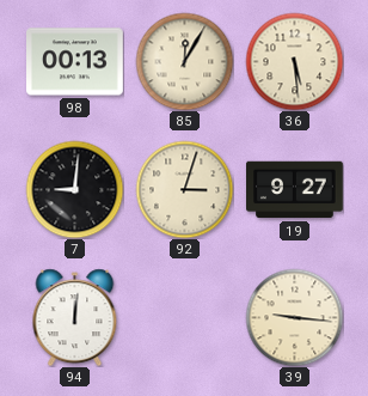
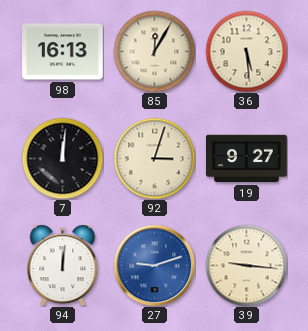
98: 00:13 -> 16:13 (63, 52)
7: 9:01 -> 12:01 (62, 158)
27: none -> 9:12 (154, 265)
